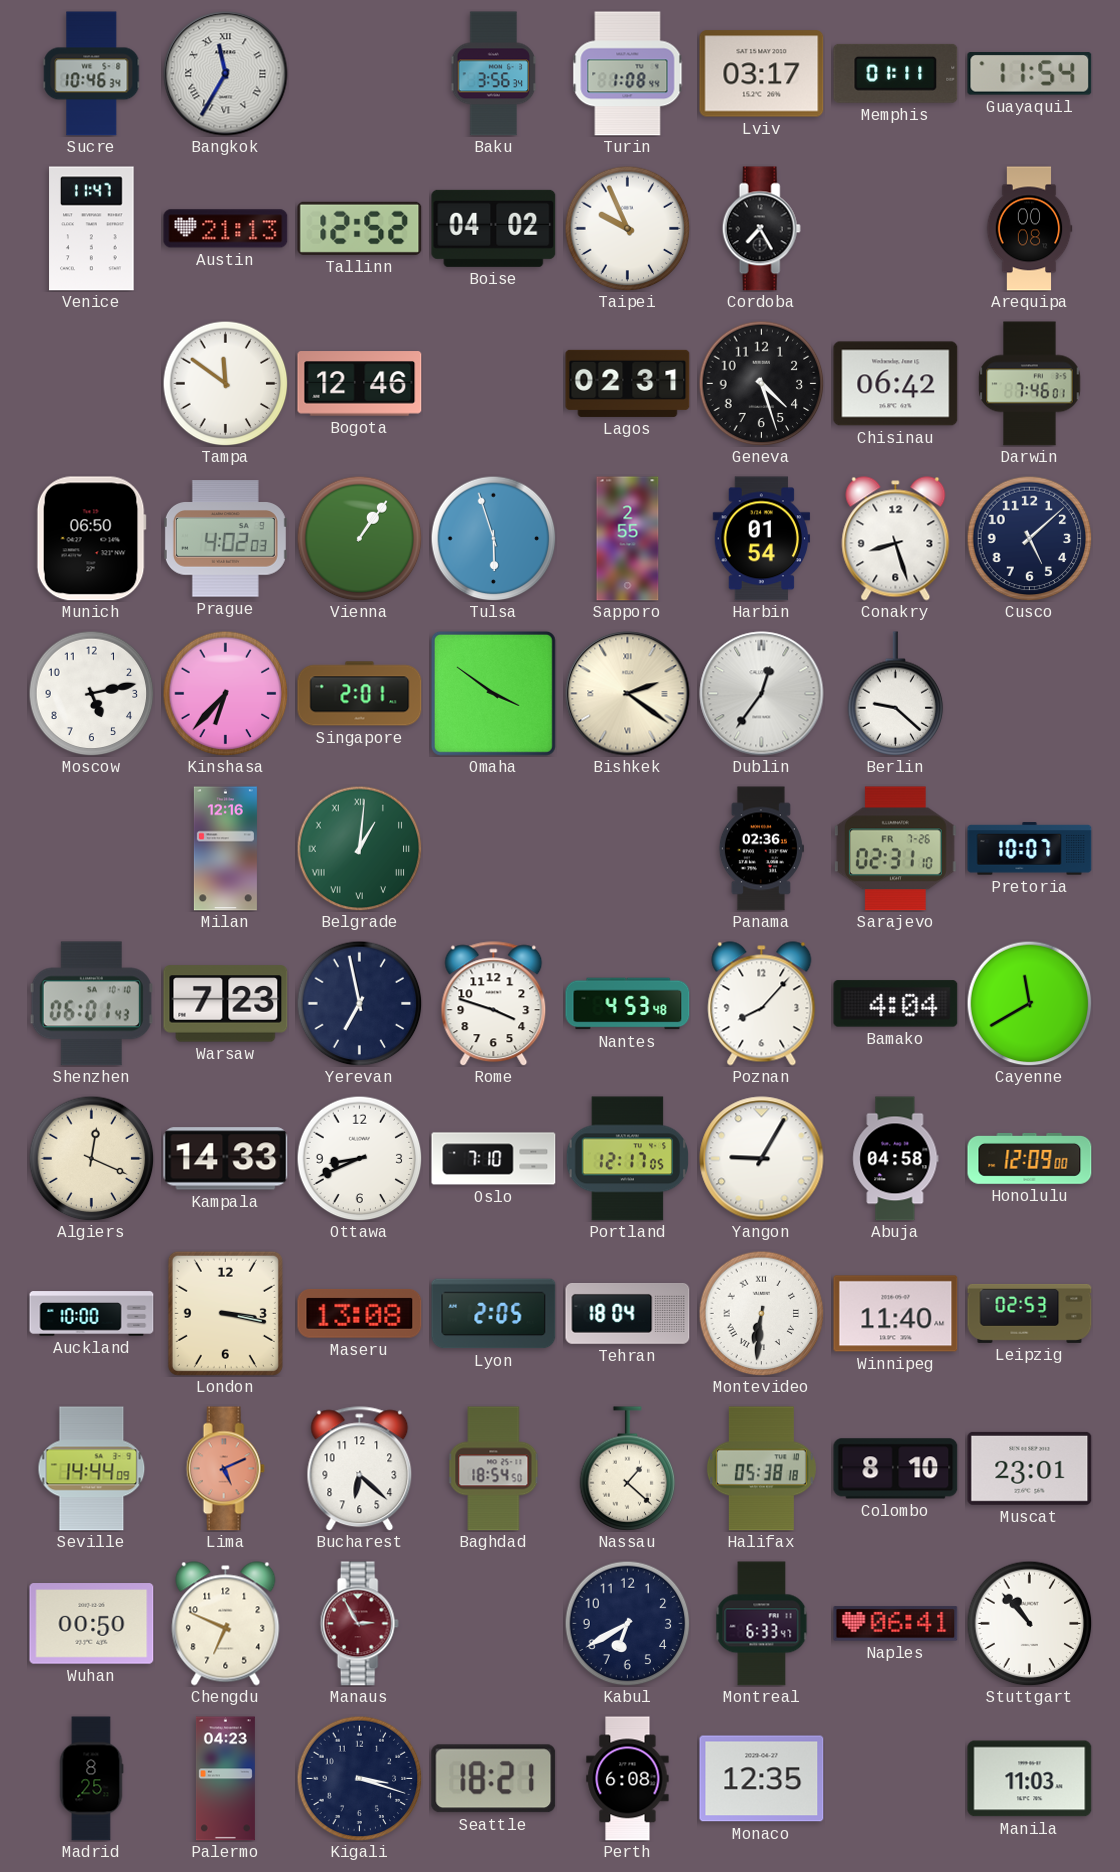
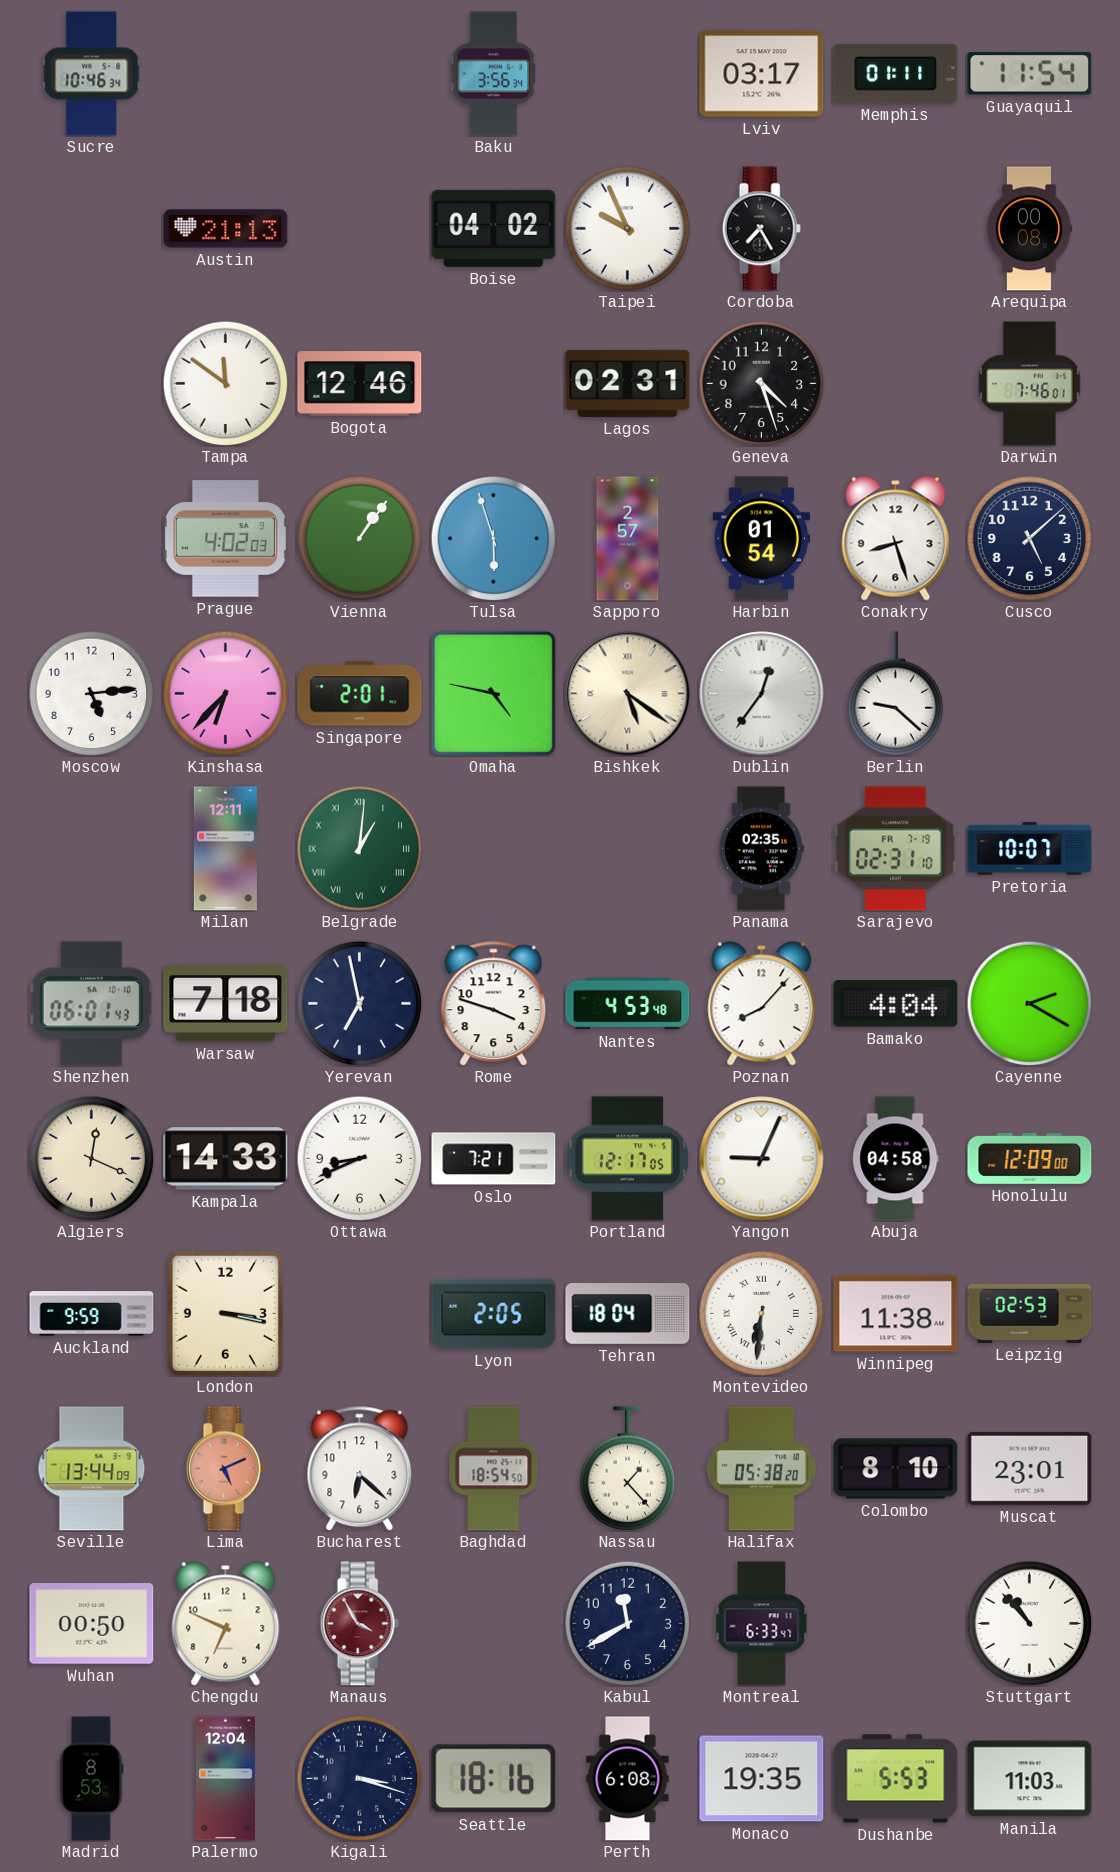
Bangkok: 11:35 -> none (226, 74)
Turin: 1:08 -> none (628, 74)
Venice: 11:47 -> none (92, 229)
Tallinn: 12:52 -> none (360, 228)
Chisinau: 06:42 -> none (896, 384)
Munich: 06:50 -> none (91, 539)
Sapporo: 2:55 -> 2:57 (628, 539)
Moscow: 5:13 -> 5:14 (91, 693)
Omaha: 3:51 -> 4:47 (493, 693)
Bishkek: 2:21 -> 5:21 (628, 694)
Milan: 12:16 -> 12:11 (225, 849)
Panama: 02:36 -> 02:35 (761, 849)
Sarajevo date: FR 7-26 -> FR 7-19 (895, 849)
Warsaw: 7:23 -> 7:18 (226, 1004)
Cayenne: 11:40 -> 2:20 (1029, 1003)
Oslo: 7:10 -> 7:21 (494, 1159)
Yangon: 9:05 -> 9:04 (762, 1159)
Auckland: 10:00 -> 9:59 (92, 1314)
Maseru: 13:08 -> none (360, 1313)
Winnipeg: 11:40 -> 11:38 (896, 1314)
Seville: 14:44 -> 13:44 (92, 1469)
Nassau: 1:22 -> 1:23 (628, 1469)
Halifax: 05:38:18 -> 05:38:20 (761, 1469)
Manaus: 2:55 -> 3:55 (359, 1624)
Kabul: 6:40 -> 11:40 (627, 1623)
Naples: 06:41 -> none (896, 1624)
Madrid: 8:25 -> 8:53 (91, 1779)
Palermo: 04:23 -> 12:04 (225, 1779)
Seattle: 18:21 -> 18:16 (494, 1779)
Monaco: 12:35 -> 19:35 (762, 1779)
Dushanbe: none -> 5:53 (896, 1779)
